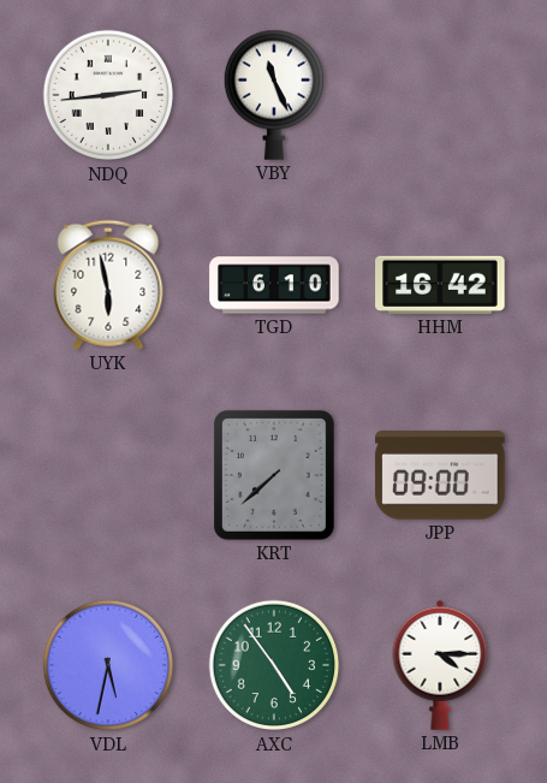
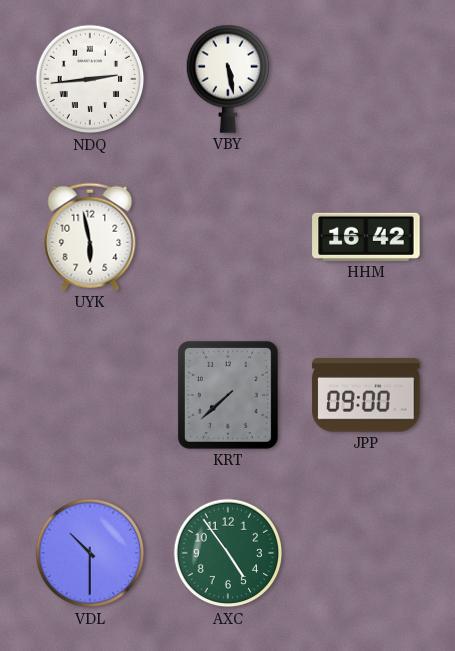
VBY: 11:26 -> 5:28 (227, 79)
TGD: 6:10 -> none (274, 285)
VDL: 5:32 -> 10:30 (90, 553)
LMB: 4:15 -> none (440, 665)
